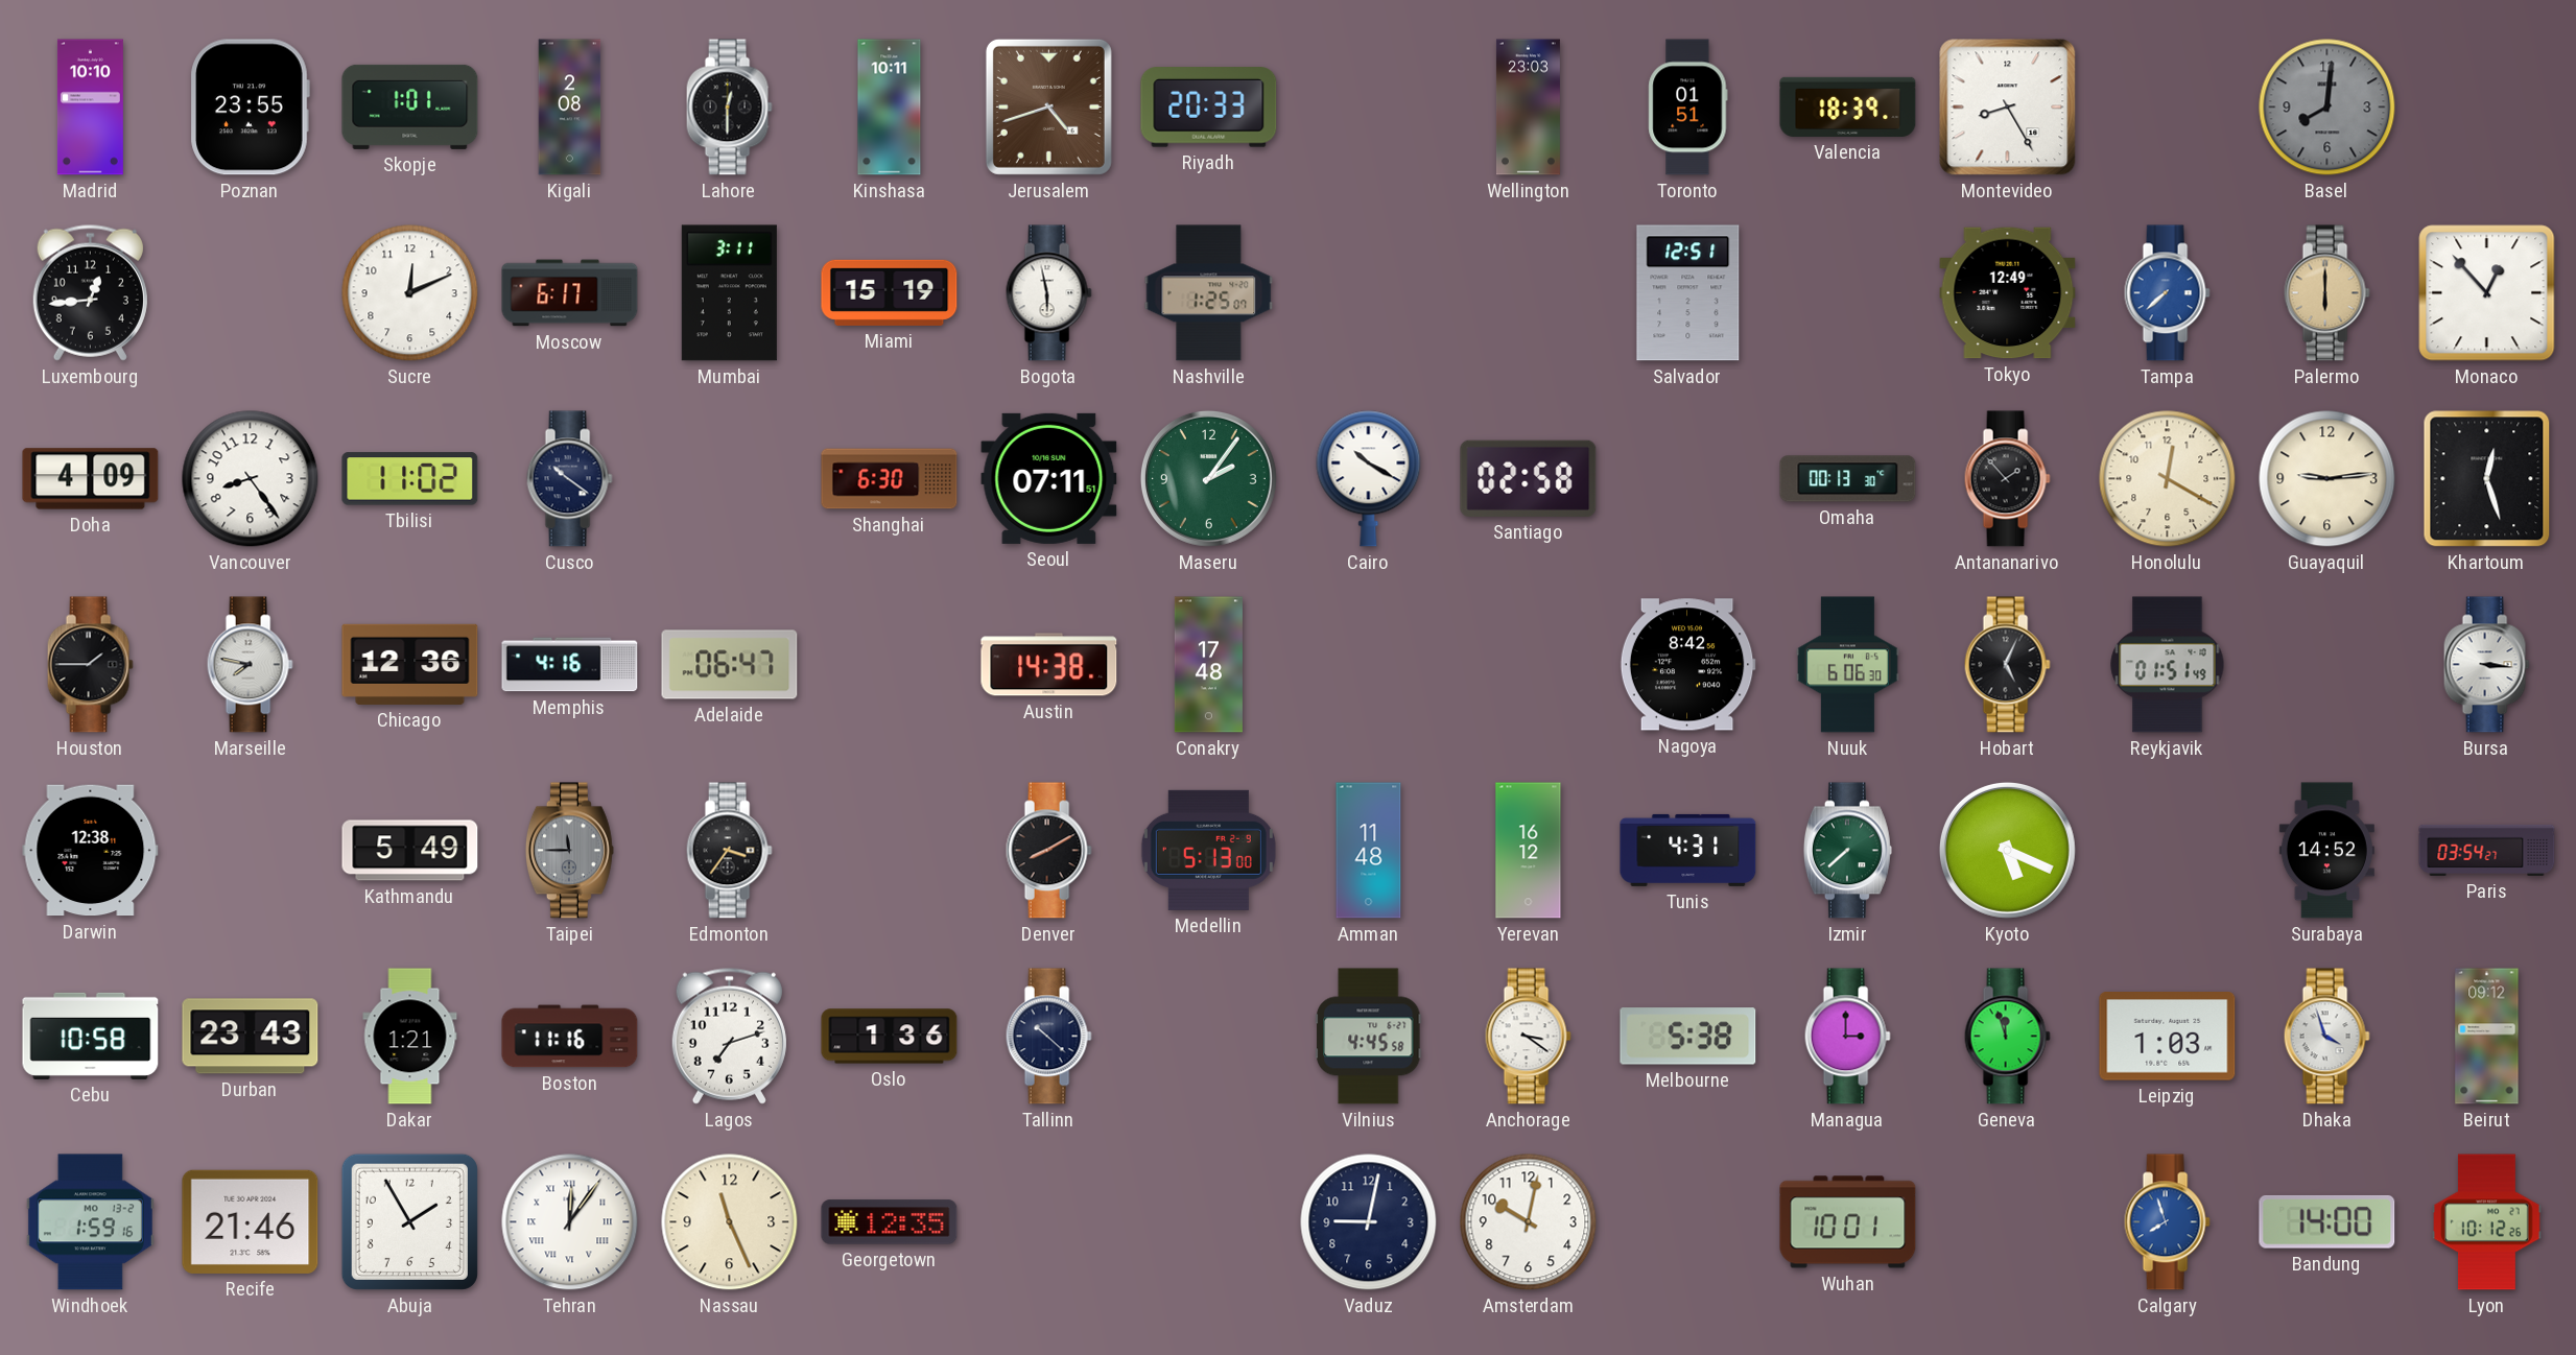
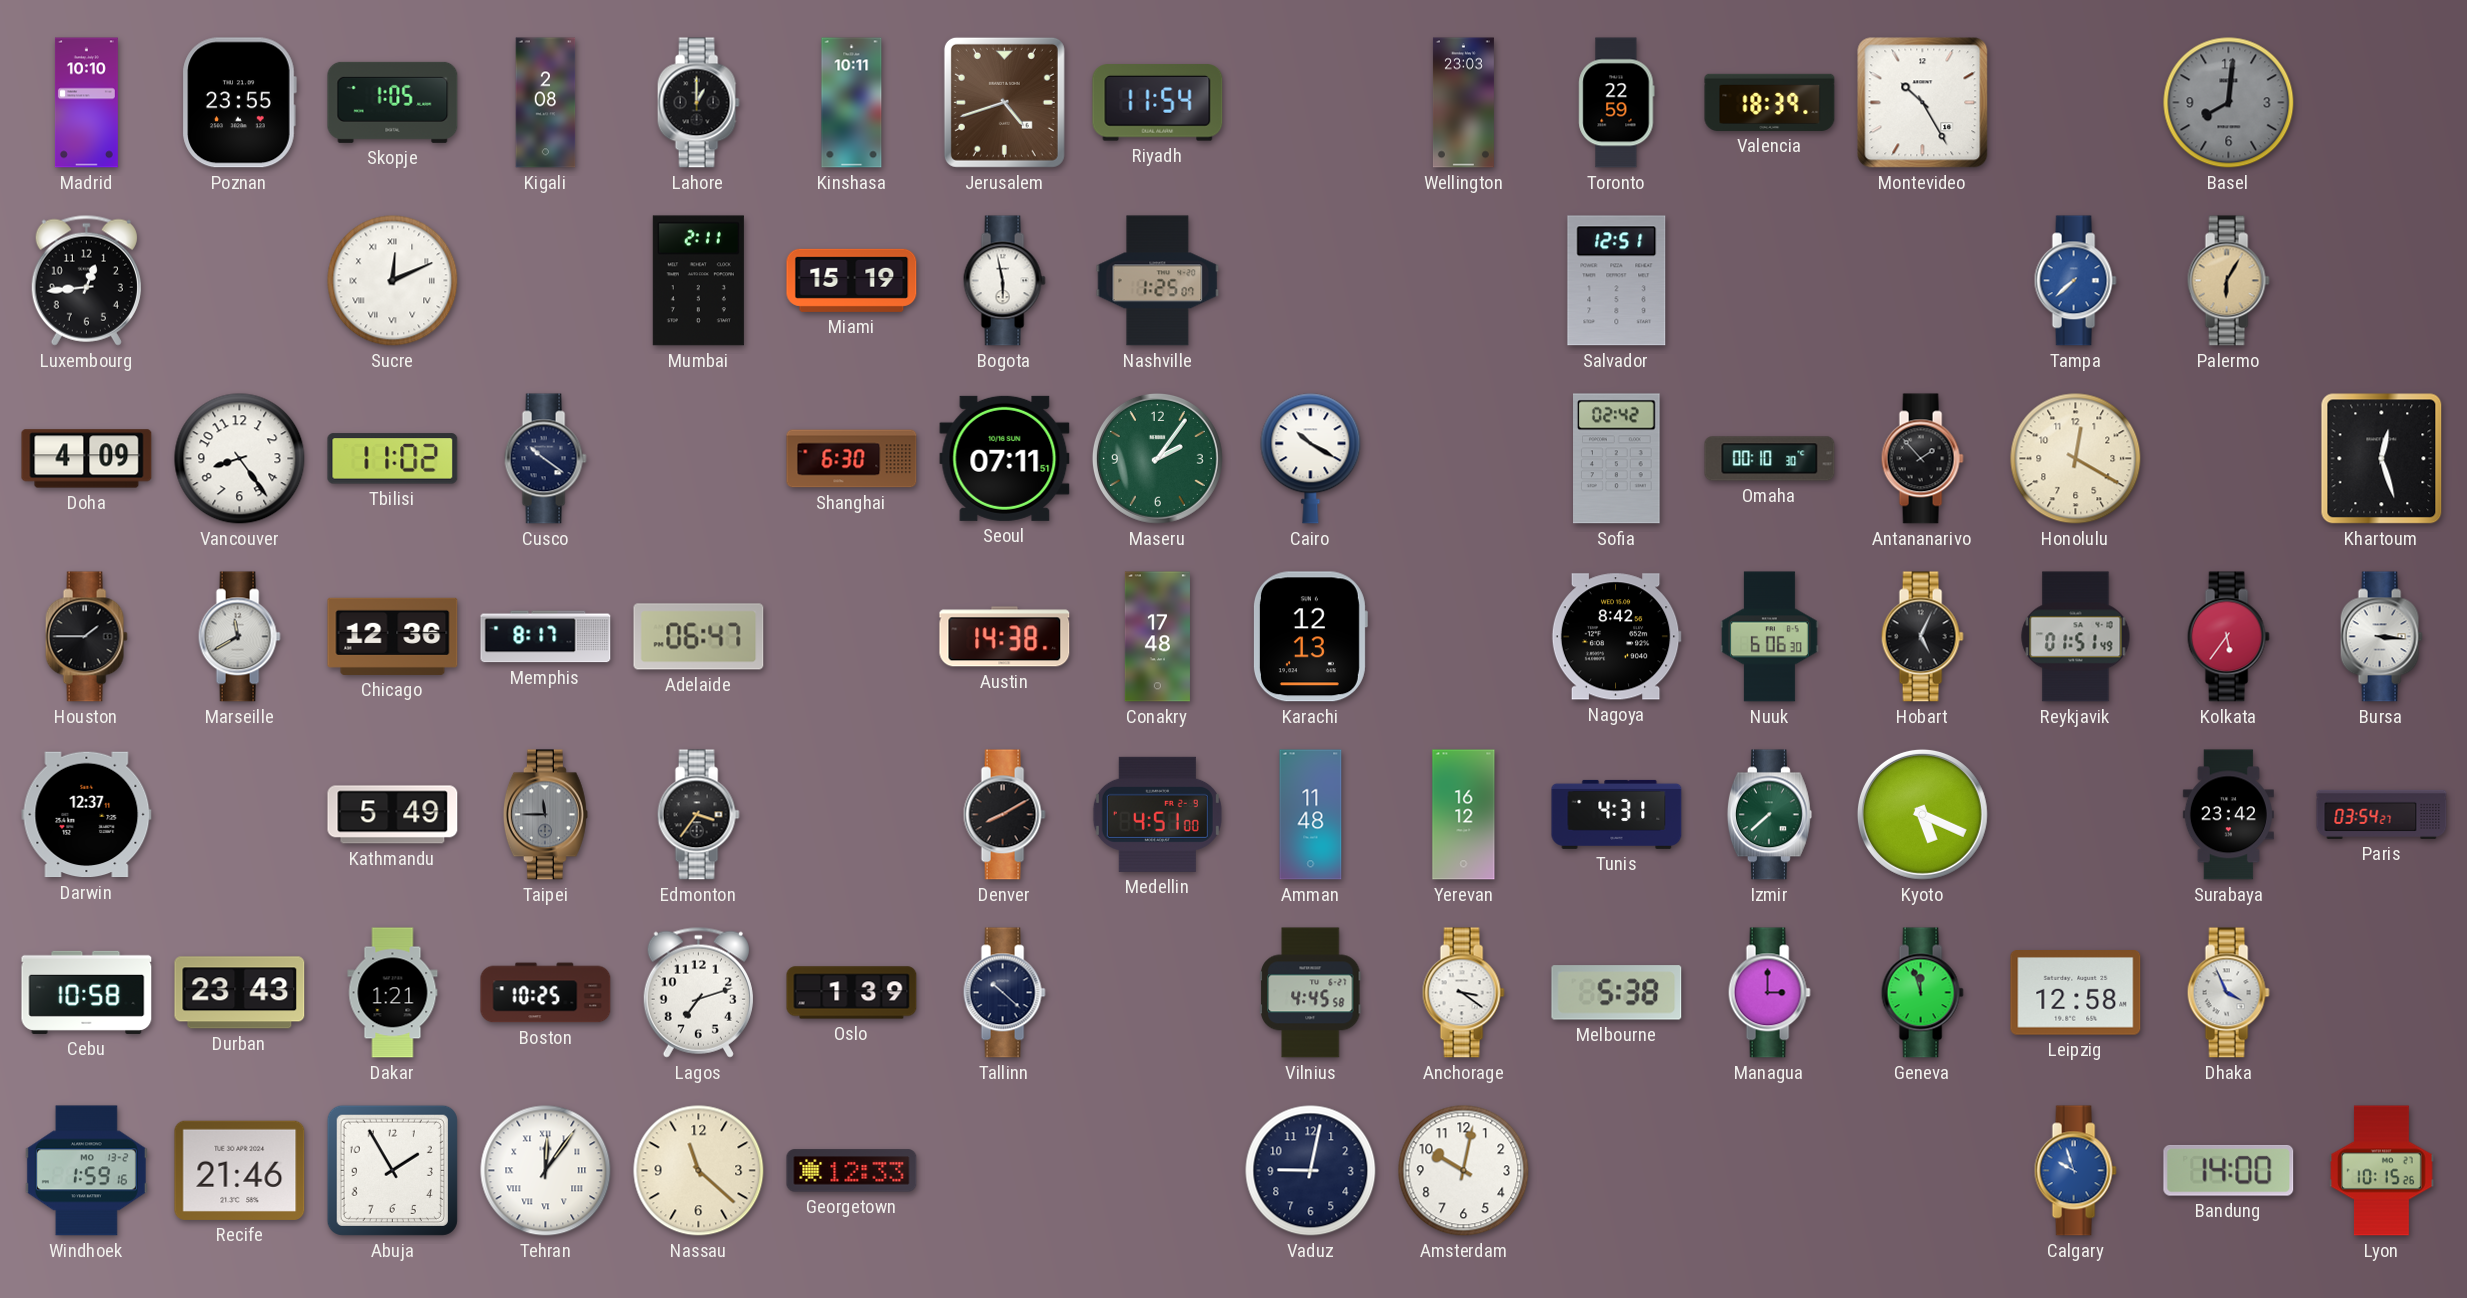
Skopje: 1:01 -> 1:05 (393, 102)
Lahore: 12:30 -> 1:00 (698, 103)
Riyadh: 20:33 -> 11:54 (1158, 103)
Toronto: 01:51 -> 22:59 (1617, 103)
Montevideo: 8:25 -> 10:25 (1923, 103)
Sucre numerals: Arabic -> Roman (393, 281)
Moscow: 6:17 -> none (570, 293)
Mumbai: 3:11 -> 2:11 (698, 281)
Tokyo: 12:49 -> none (2008, 293)
Palermo: 6:00 -> 6:05 (2228, 281)
Monaco: 12:53 -> none (2487, 293)
Santiago: 02:58 -> none (1529, 478)
Sofia: none -> 02:42 (1617, 459)
Omaha: 00:13 -> 00:10 (1770, 459)
Guayaquil: 9:14 -> none (2327, 479)
Marseille: 7:47 -> 11:40 (239, 637)
Memphis: 4:16 -> 8:17 (546, 637)
Karachi: none -> 12:13 (1310, 637)
Kolkata: none -> 5:36 (2228, 637)
Darwin: 12:38 -> 12:37 (87, 815)
Medellin: 5:13 -> 4:51 (1157, 814)
Surabaya: 14:52 -> 23:42 (2228, 815)
Boston: 11:16 -> 10:25 (546, 993)
Oslo: 1:36 -> 1:39 (852, 993)
Leipzig: 1:03 -> 12:58 (2076, 993)
Dhaka: 3:57 -> 3:56 (2228, 993)
Beirut: 09:12 -> none (2487, 1037)
Nassau: 11:26 -> 11:22 (699, 1171)
Georgetown: 12:35 -> 12:33 (852, 1171)
Wuhan: 10:01 -> none (1848, 1222)
Calgary: 7:57 -> 9:57 (2075, 1171)
Lyon: 10:12 -> 10:15 (2382, 1171)
